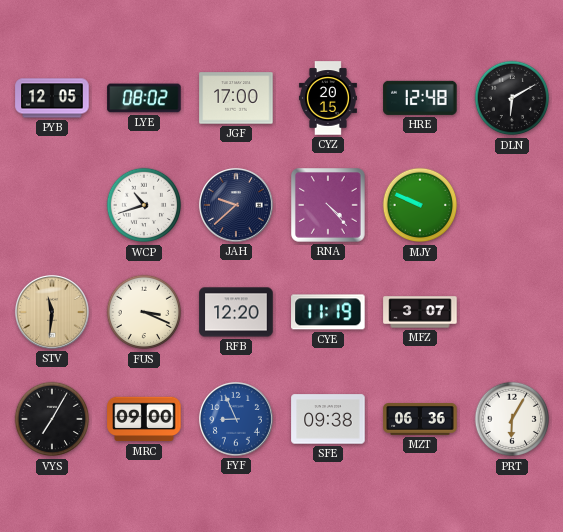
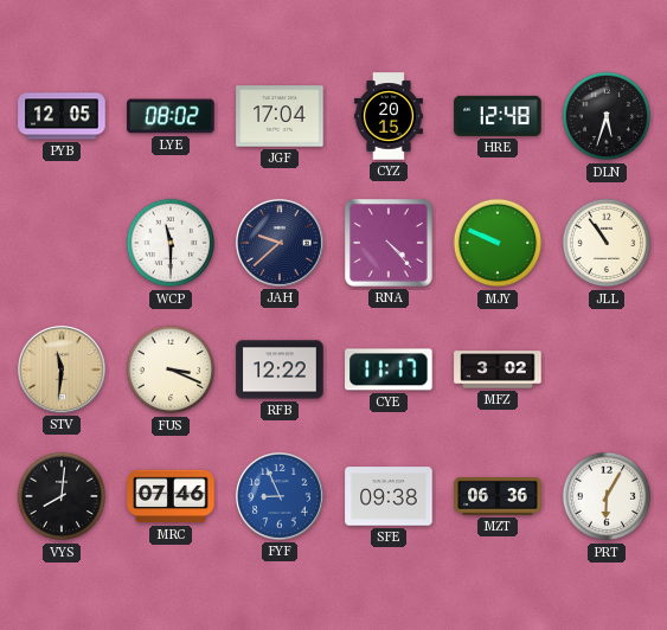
JGF: 17:00 -> 17:04 (280, 116)
DLN: 6:10 -> 5:33 (607, 116)
WCP: 10:42 -> 11:30 (171, 243)
JLL: none -> 10:54 (607, 243)
RFB: 12:20 -> 12:22 (280, 369)
CYE: 11:19 -> 11:17 (389, 369)
MFZ: 3:07 -> 3:02 (498, 369)
VYS: 7:05 -> 8:01 (62, 496)
MRC: 09:00 -> 07:46 (171, 496)
